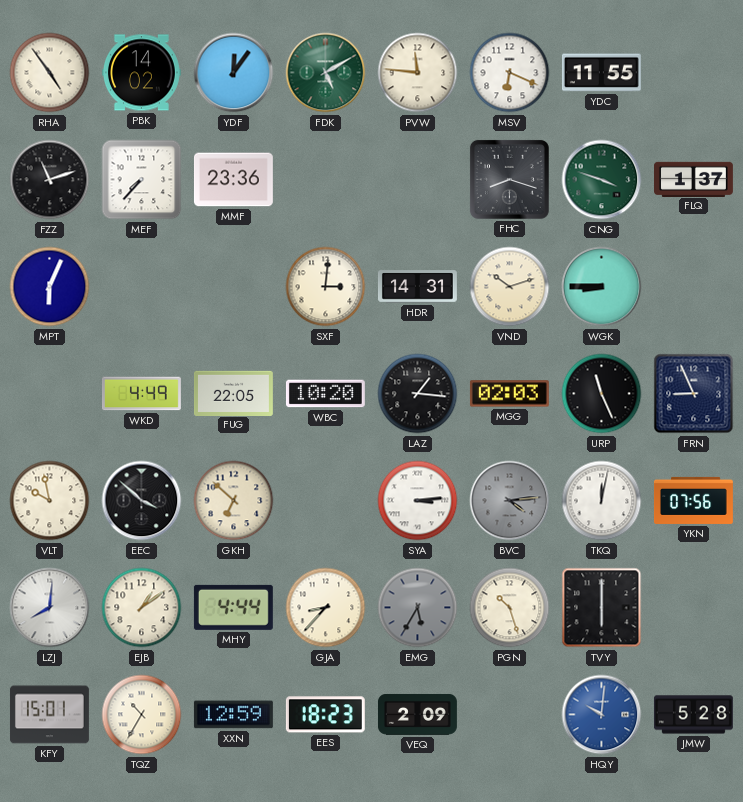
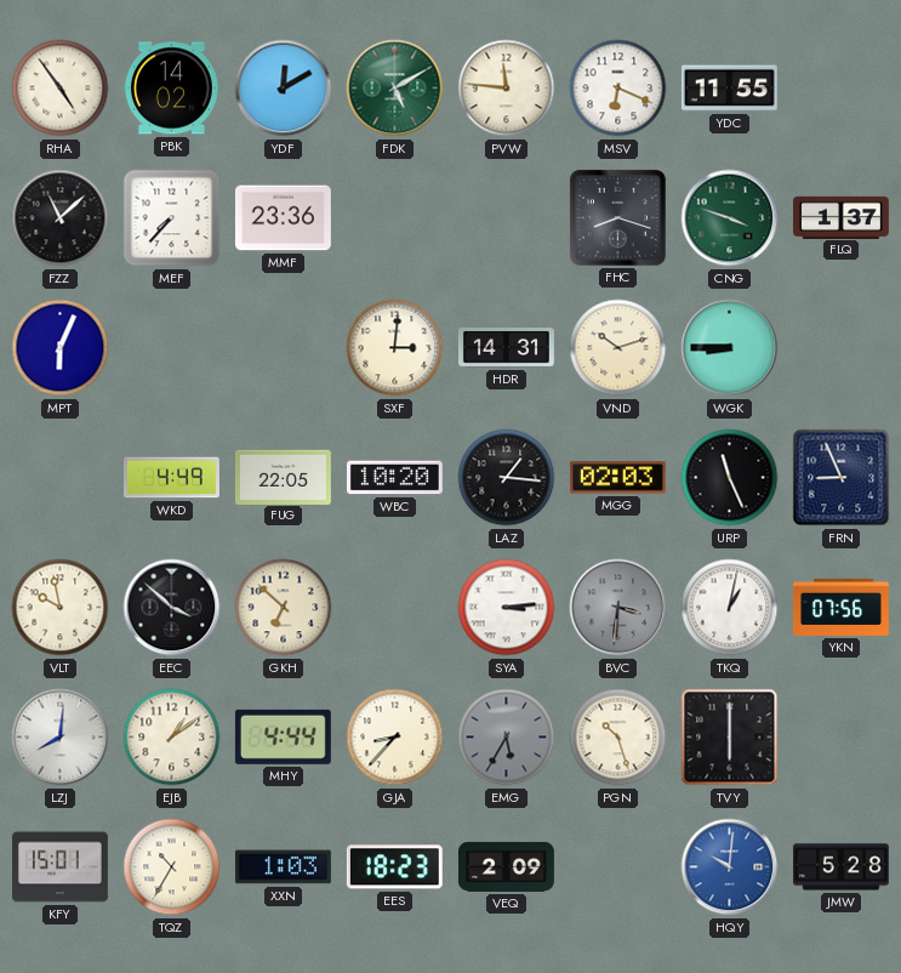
YDF: 12:06 -> 12:10 (284, 89)
FZZ: 11:12 -> 11:08 (61, 218)
BVC: 4:14 -> 3:31 (618, 608)
TKQ: 12:02 -> 1:02 (730, 608)
XXN: 12:59 -> 1:03 (283, 867)
